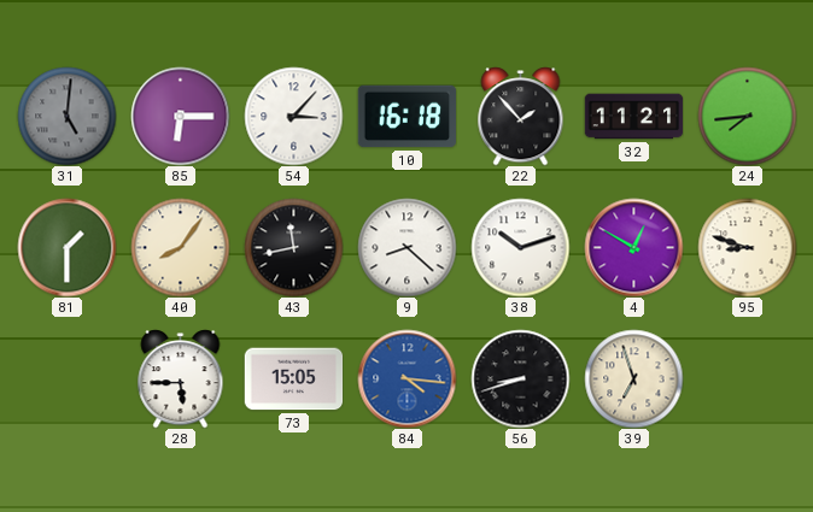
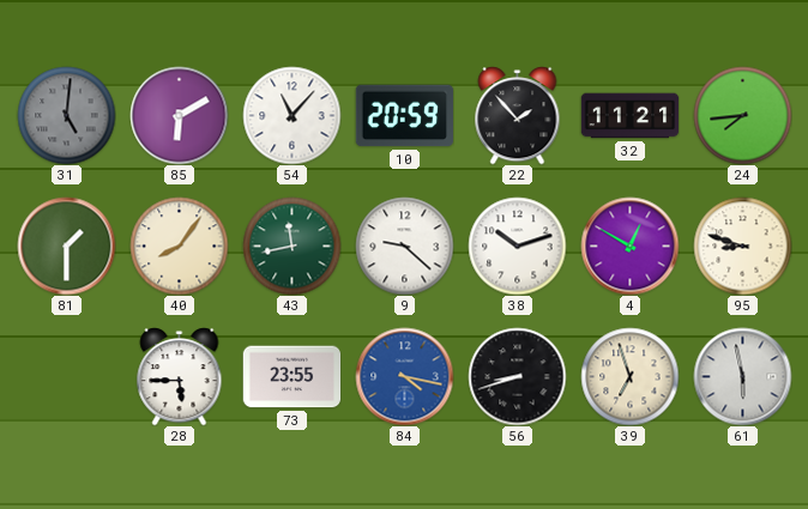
85: 6:15 -> 6:10 (179, 115)
54: 3:07 -> 11:07 (291, 115)
10: 16:18 -> 20:59 (404, 116)
43 dial: black -> green (291, 246)
9: 8:22 -> 9:22 (404, 246)
73: 15:05 -> 23:55 (291, 377)
84: 4:16 -> 4:17 (404, 376)
61: none -> 5:58 (742, 376)
